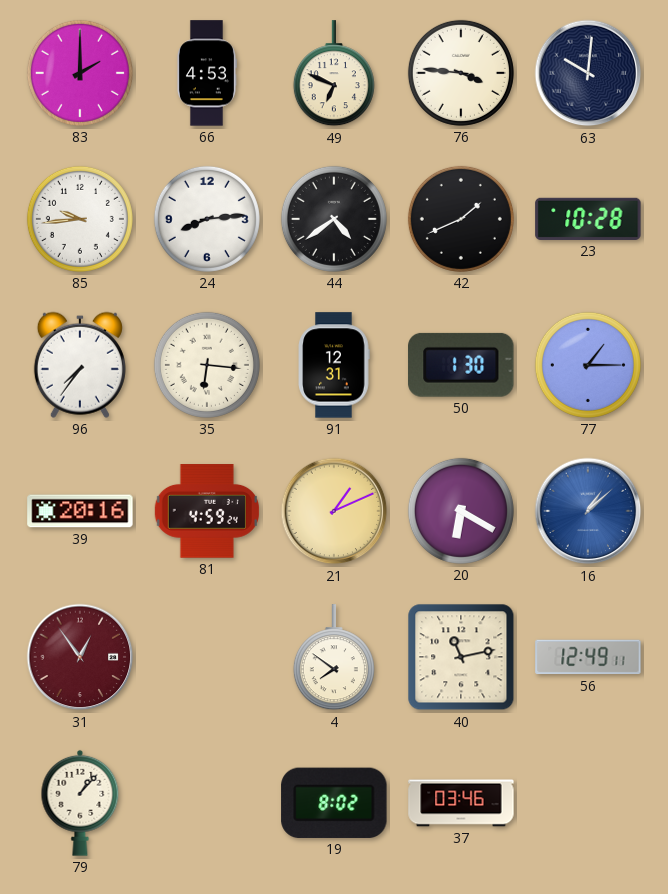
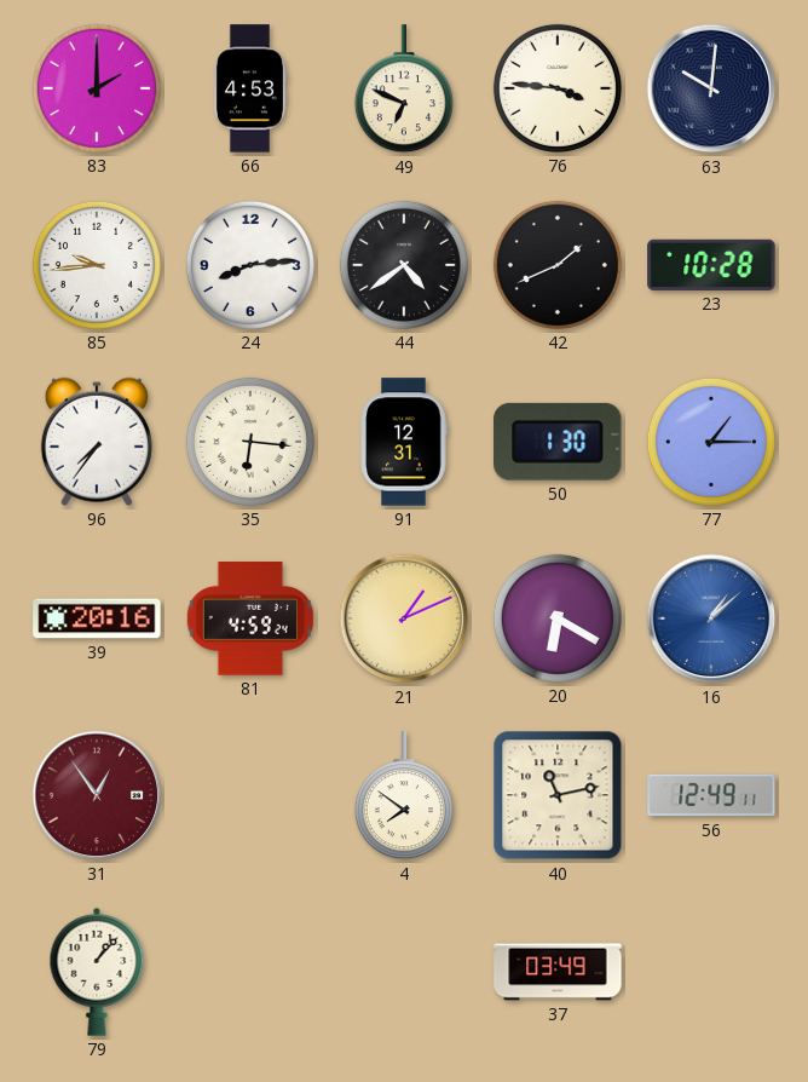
19: 8:02 -> none (334, 803)
37: 03:46 -> 03:49 (558, 972)
